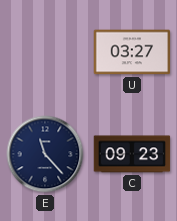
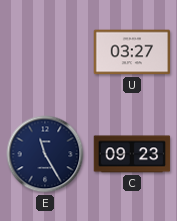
E: 11:23 -> 11:25 (45, 154)
